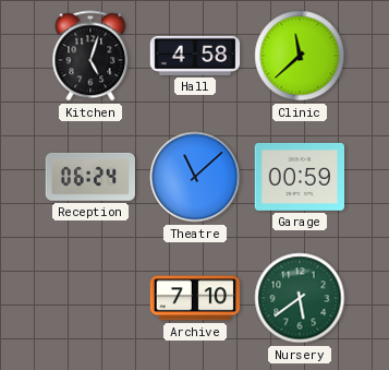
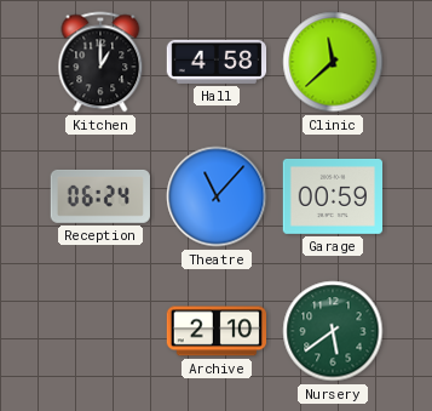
Kitchen: 5:03 -> 1:00 (100, 62)
Theatre: 11:08 -> 11:07 (217, 196)
Archive: 7:10 -> 2:10 (215, 331)
